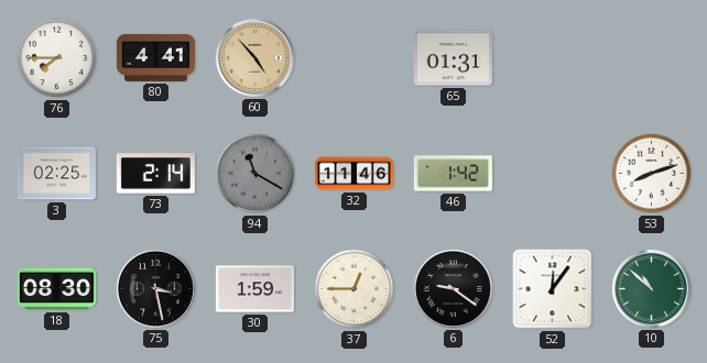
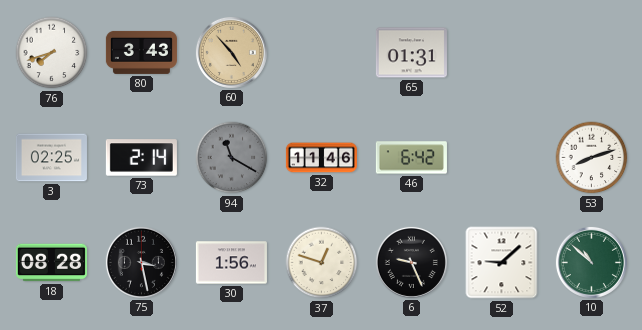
76: 7:45 -> 7:42 (52, 53)
80: 4:41 -> 3:43 (141, 52)
46: 1:42 -> 6:42 (411, 158)
18: 08:30 -> 08:28 (51, 263)
30: 1:59 -> 1:56 (231, 263)
37: 12:45 -> 12:48 (322, 263)
6: 9:21 -> 9:26 (411, 262)
52: 12:06 -> 9:08 (502, 263)
